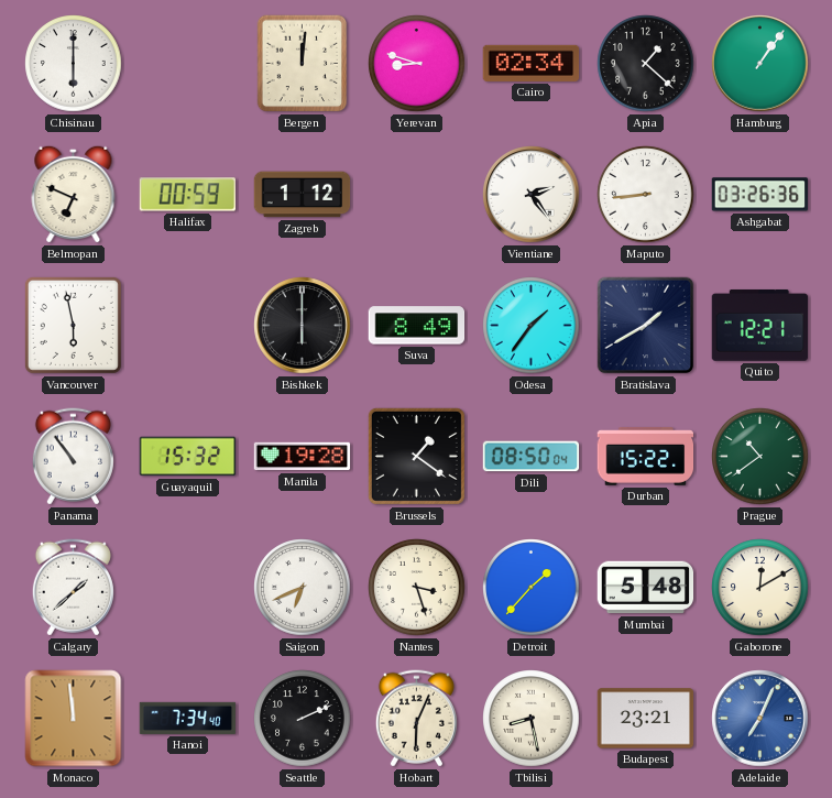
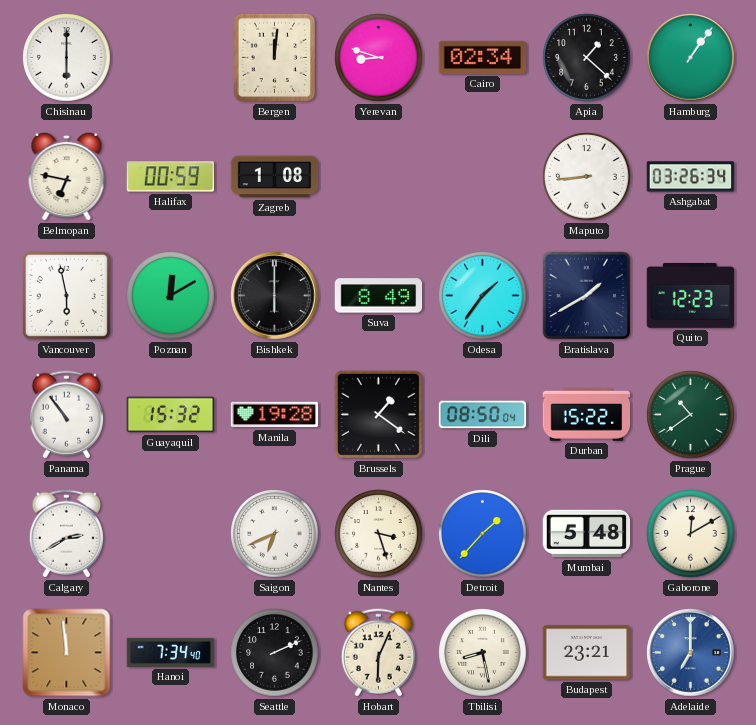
Belmopan: 6:49 -> 6:47 (67, 176)
Zagreb: 1:12 -> 1:08 (275, 177)
Vientiane: 2:24 -> none (532, 195)
Ashgabat: 03:26:36 -> 03:26:34 (691, 177)
Poznan: none -> 12:10 (171, 296)
Quito: 12:21 -> 12:23 (691, 295)
Calgary: 1:38 -> 2:40 (66, 534)
Adelaide: 7:04 -> 7:00 (691, 653)
